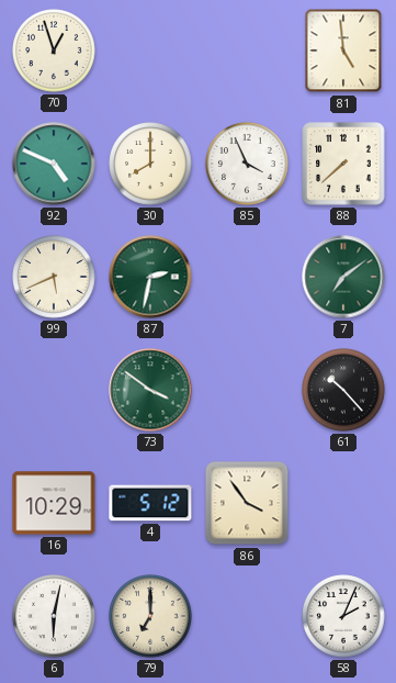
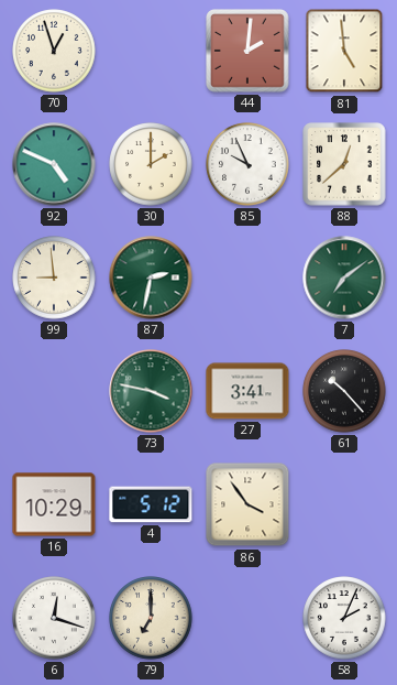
44: none -> 2:01 (247, 51)
30: 8:00 -> 2:00 (151, 164)
85: 3:56 -> 9:56 (247, 164)
88: 7:38 -> 12:38 (344, 164)
99: 5:41 -> 8:59 (54, 278)
73: 3:51 -> 3:47 (151, 391)
27: none -> 3:41 (247, 391)
6: 6:02 -> 12:18 (54, 618)
